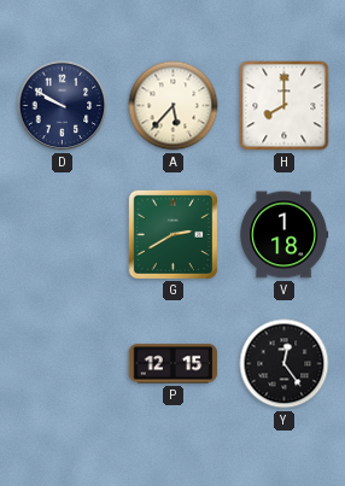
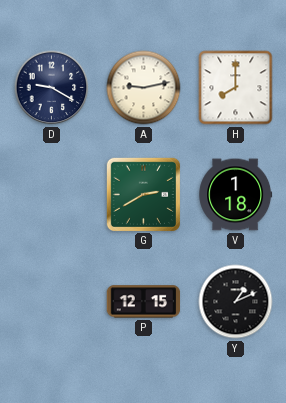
D: 9:50 -> 9:20 (52, 88)
A: 5:37 -> 9:13 (144, 88)
Y: 12:24 -> 1:11 (236, 302)
